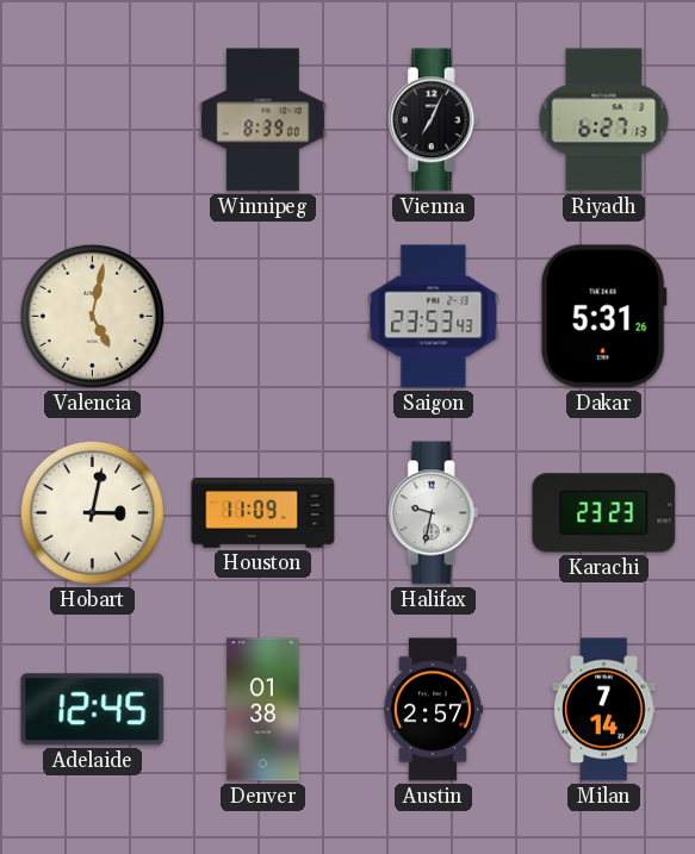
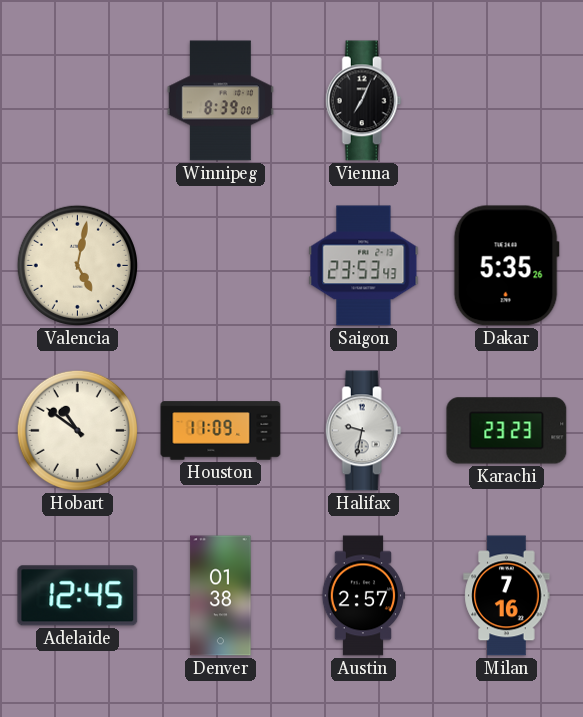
Riyadh: 6:27 -> none (604, 120)
Dakar: 5:31 -> 5:35 (506, 266)
Hobart: 3:02 -> 10:51 (77, 430)
Milan: 7:14 -> 7:16 (507, 596)
